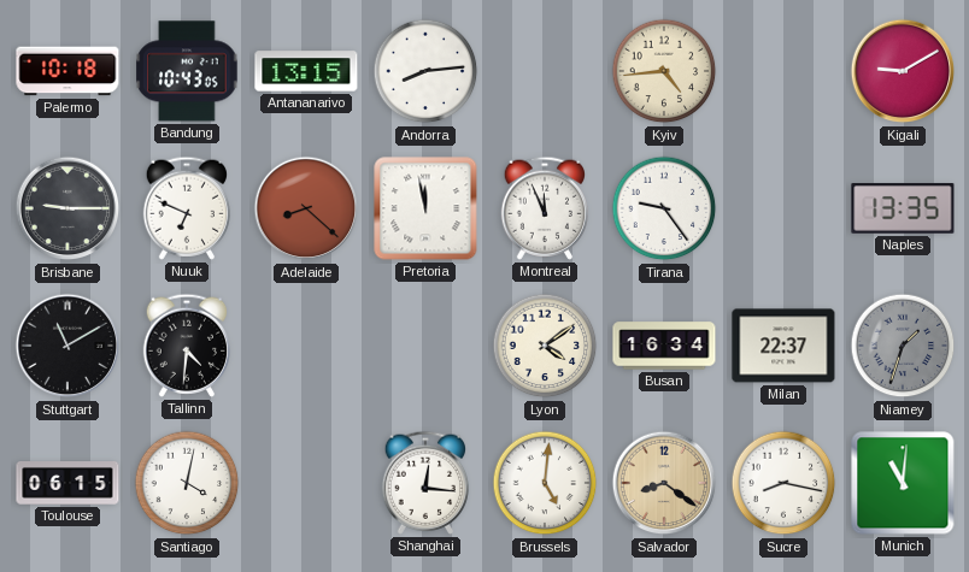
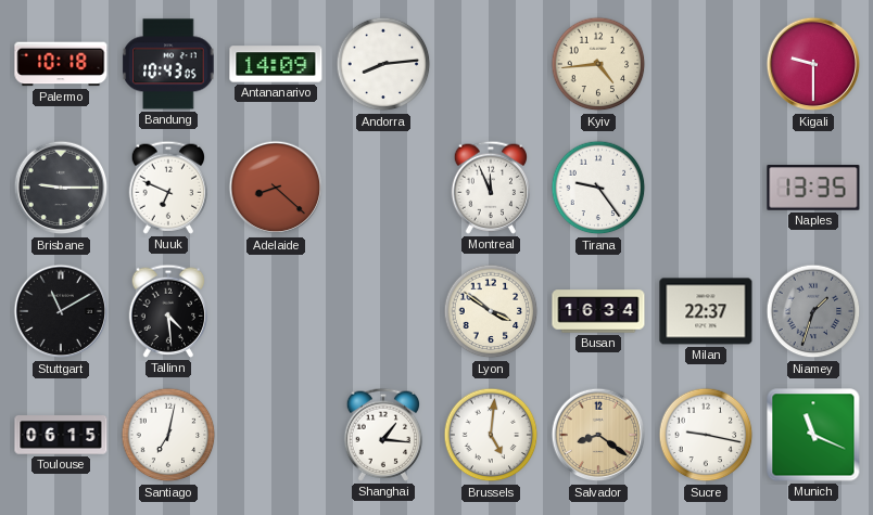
Antananarivo: 13:15 -> 14:09 (276, 64)
Kigali: 9:10 -> 9:30 (813, 64)
Pretoria: 11:58 -> none (425, 208)
Tallinn: 4:31 -> 4:29 (168, 311)
Lyon: 4:09 -> 3:51 (491, 311)
Santiago: 4:02 -> 7:02 (168, 435)
Shanghai: 12:16 -> 1:16 (383, 435)
Sucre: 8:17 -> 9:17 (706, 435)
Munich: 11:01 -> 11:19 (813, 435)
